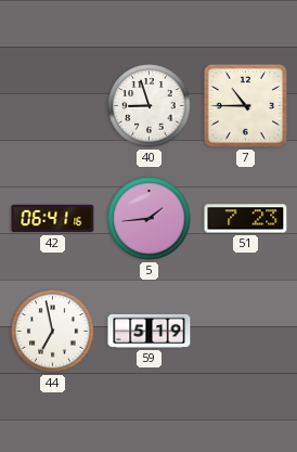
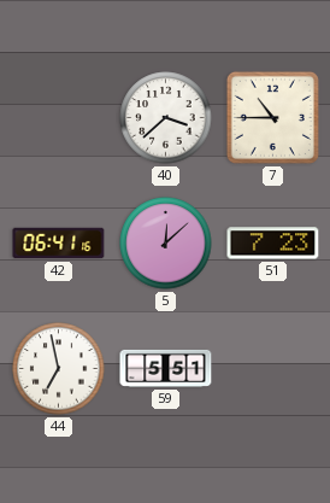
40: 8:57 -> 3:38 (166, 118)
5: 1:44 -> 12:08 (166, 244)
59: 5:19 -> 5:51 (166, 368)
